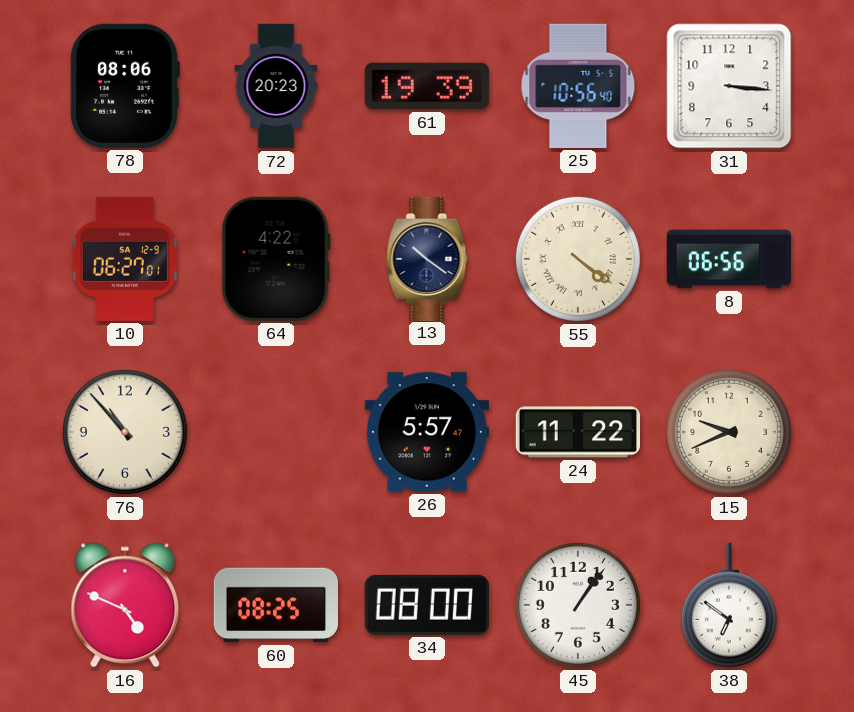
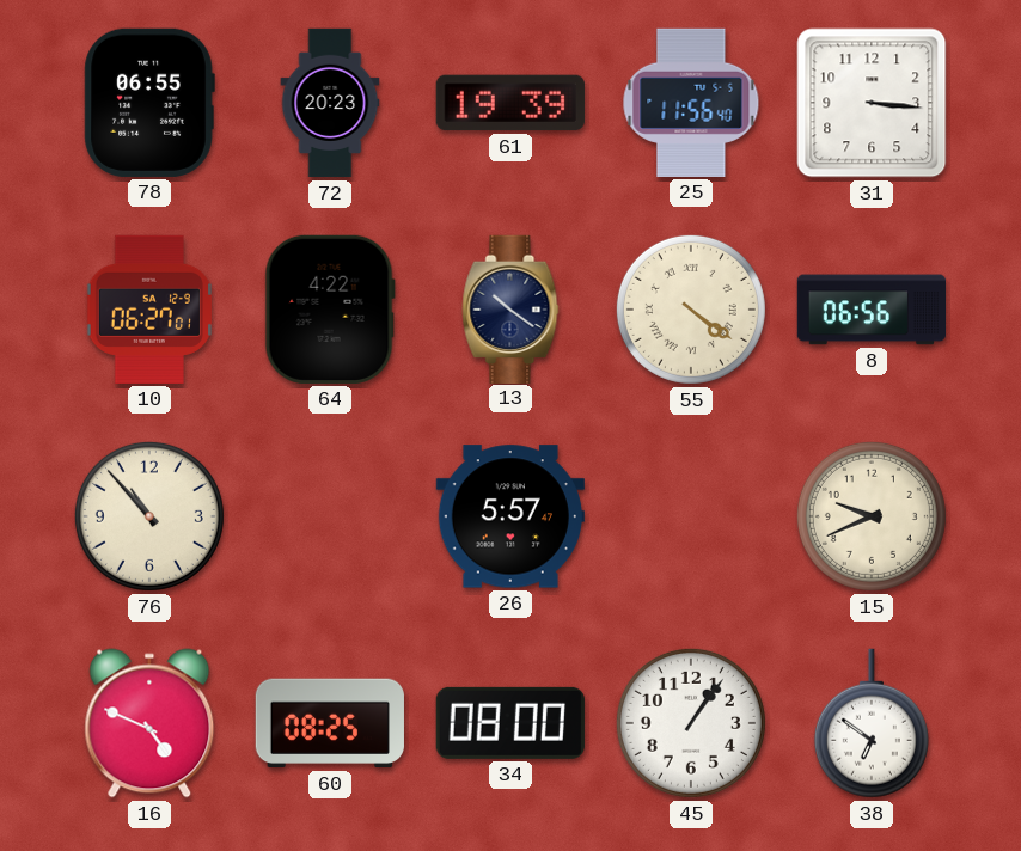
78: 08:06 -> 06:55 (149, 103)
25: 10:56 -> 11:56 (691, 103)
24: 11:22 -> none (577, 432)
